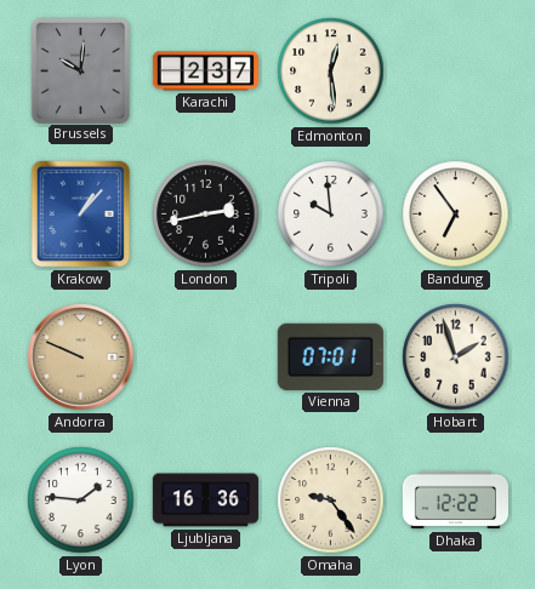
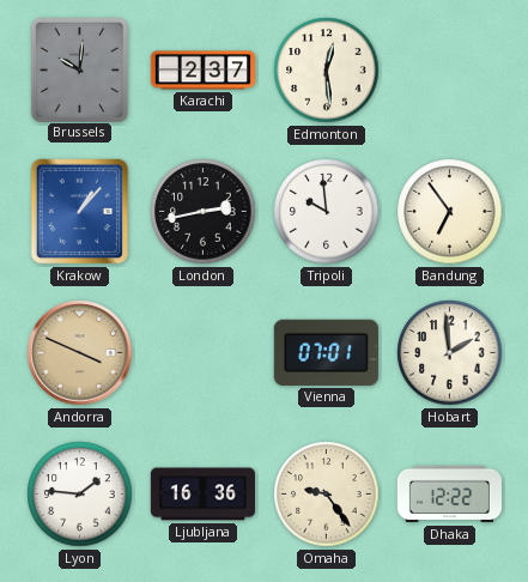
Andorra: 9:49 -> 3:49 (80, 353)
Hobart: 1:57 -> 1:59 (450, 353)
